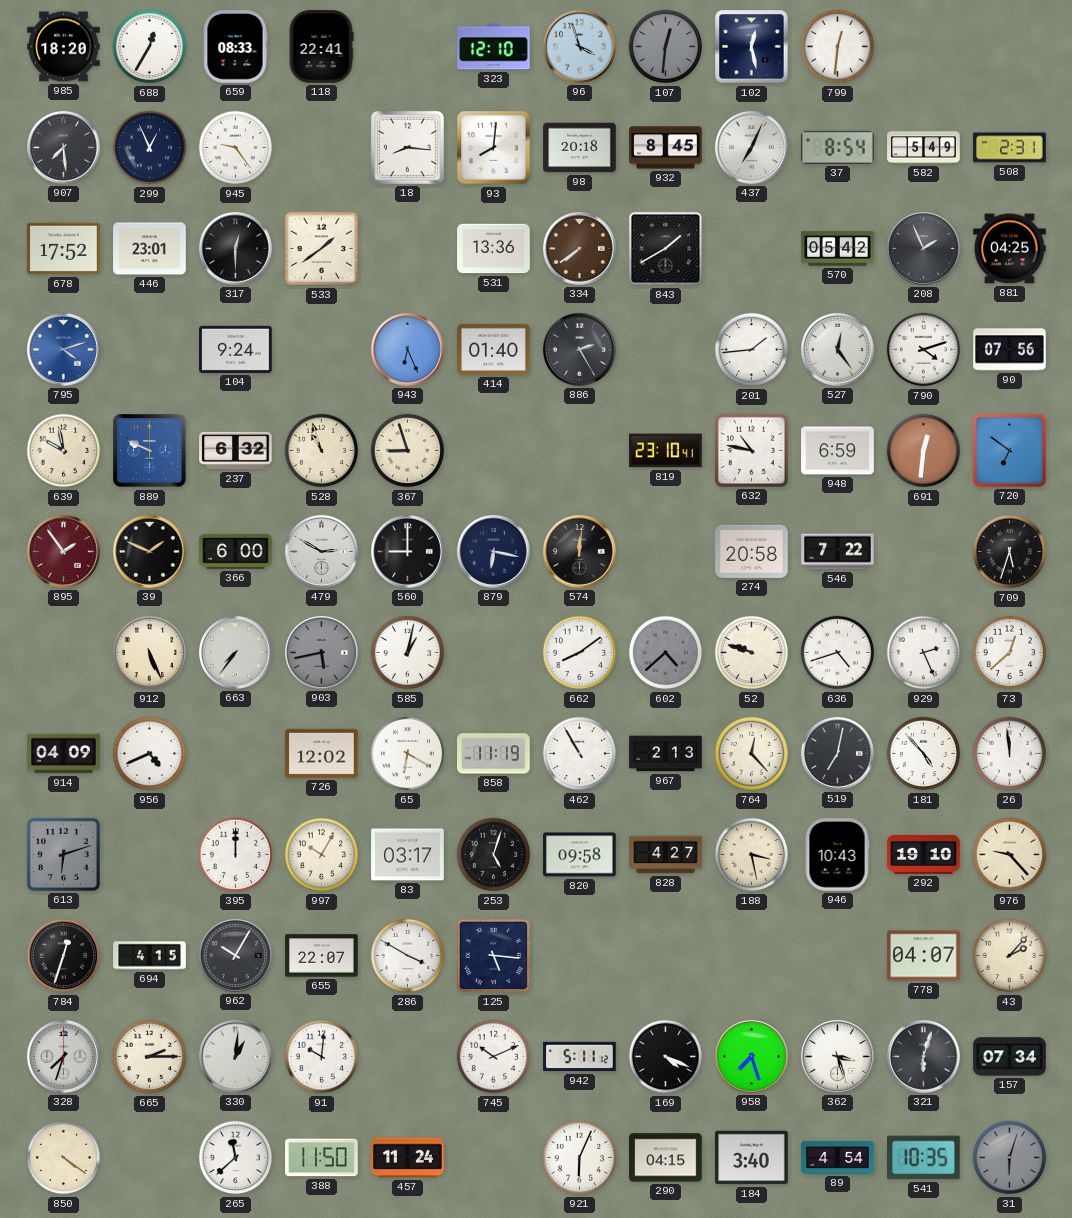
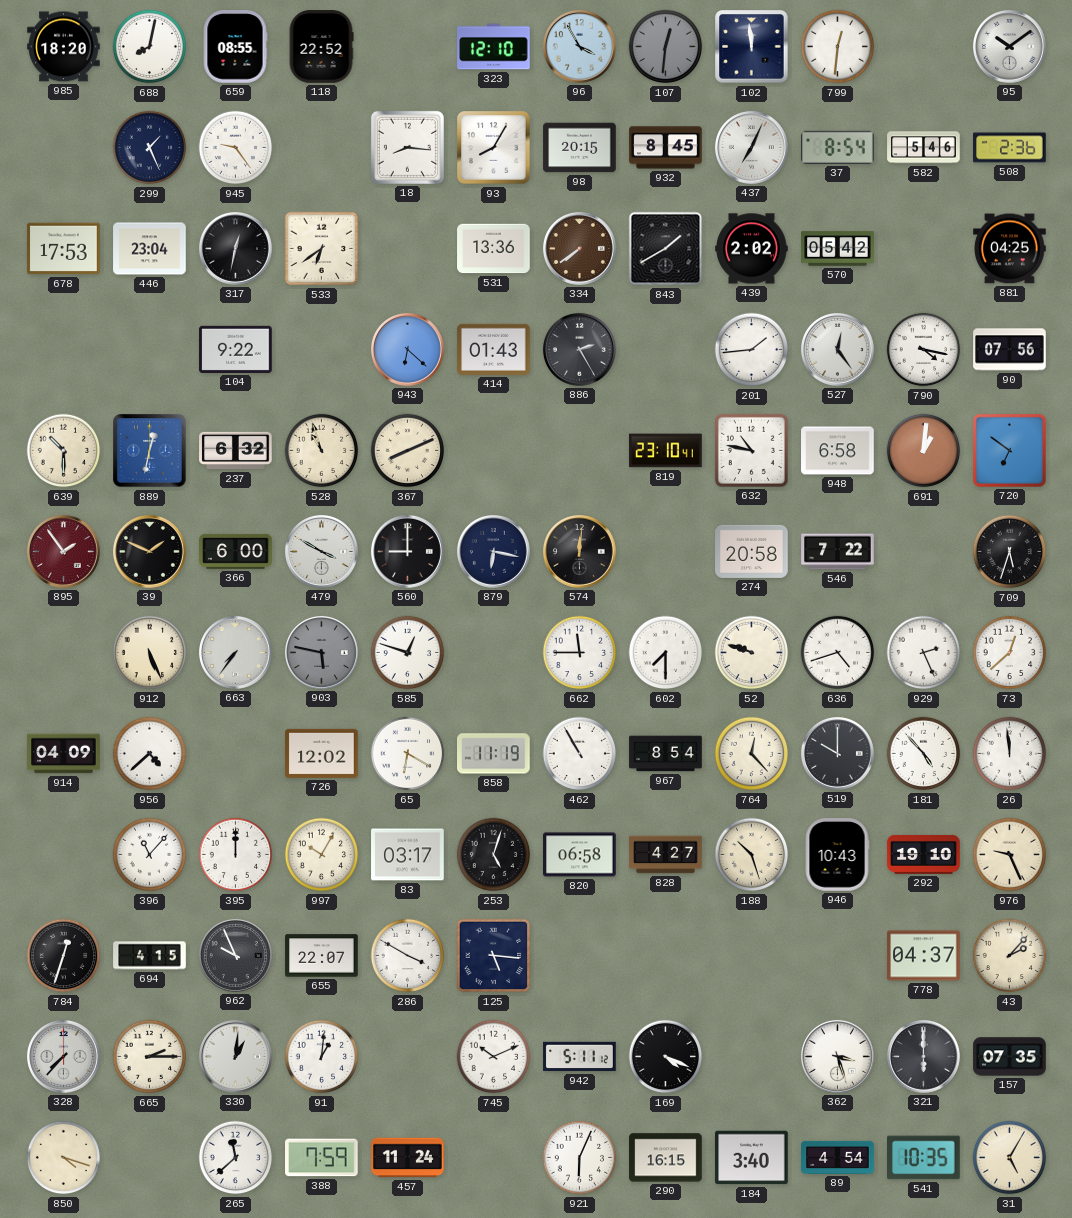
688: 12:35 -> 8:02 (150, 47)
659: 08:33 -> 08:55 (235, 47)
118: 22:41 -> 22:52 (321, 47)
96: 3:57 -> 3:55 (579, 46)
102: 12:28 -> 11:59 (752, 47)
95: none -> 10:09 (1009, 46)
907: 7:29 -> none (63, 147)
299: 12:56 -> 1:26 (150, 148)
93: 8:01 -> 8:05 (494, 148)
98: 20:18 -> 20:15 (580, 148)
582: 5:49 -> 5:46 (924, 148)
508: 2:31 -> 2:36 (1010, 148)
678: 17:52 -> 17:53 (64, 249)
446: 23:01 -> 23:04 (150, 249)
317: 12:30 -> 12:32 (235, 248)
533: 1:39 -> 6:39 (322, 249)
439: none -> 2:02 (752, 249)
208: 1:56 -> none (923, 248)
795: 4:12 -> none (63, 349)
104: 9:24 -> 9:22 (236, 349)
943: 6:26 -> 6:22 (407, 349)
414: 01:40 -> 01:43 (494, 349)
790: 4:12 -> 4:17 (924, 350)
639: 9:58 -> 10:30 (64, 451)
889: 9:49 -> 12:32 (150, 451)
367: 8:57 -> 8:11 (408, 451)
948: 6:59 -> 6:58 (838, 451)
691: 12:31 -> 1:01 (924, 451)
479: 2:50 -> 3:50 (321, 551)
903: 5:43 -> 5:47 (321, 652)
585: 1:02 -> 12:48 (408, 653)
662: 8:09 -> 11:45 (580, 653)
602: 4:38 -> 7:30 (666, 653)
602 dial: grey -> white (666, 653)
956: 4:41 -> 4:38 (150, 754)
967: 2:13 -> 8:54 (666, 754)
519: 7:02 -> 10:00 (837, 753)
613: 6:12 -> none (63, 854)
396: none -> 11:07 (150, 855)
820: 09:58 -> 06:58 (580, 855)
188: 3:28 -> 10:27 (752, 855)
976: 9:23 -> 9:26 (1010, 855)
962: 10:05 -> 9:56 (235, 955)
778: 04:07 -> 04:37 (924, 956)
328: 7:33 -> 7:37 (63, 1056)
91: 10:01 -> 1:01 (322, 1057)
958: 7:27 -> none (751, 1056)
321: 6:03 -> 6:00 (923, 1056)
157: 07:34 -> 07:35 (1010, 1057)
850: 4:21 -> 4:18 (64, 1158)
388: 11:50 -> 7:59 (322, 1158)
290: 04:15 -> 16:15 (666, 1158)
31: 6:03 -> 5:05 (1010, 1158)
31 dial: grey -> cream (1010, 1158)
